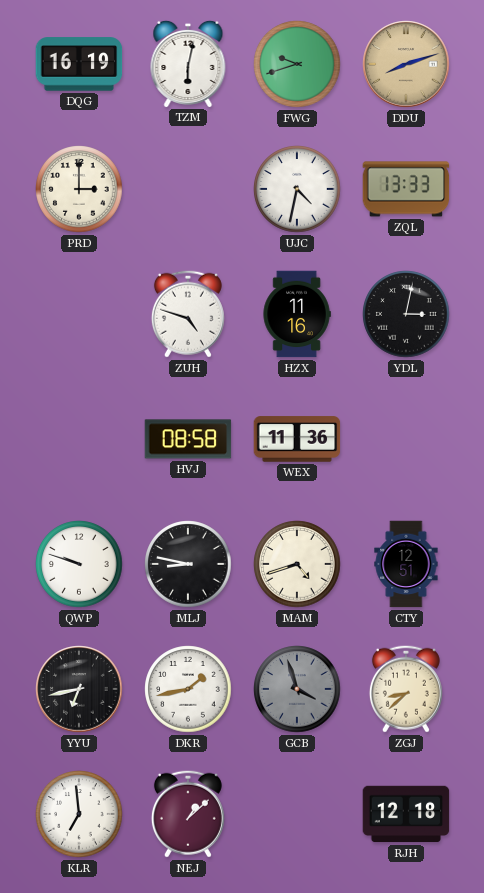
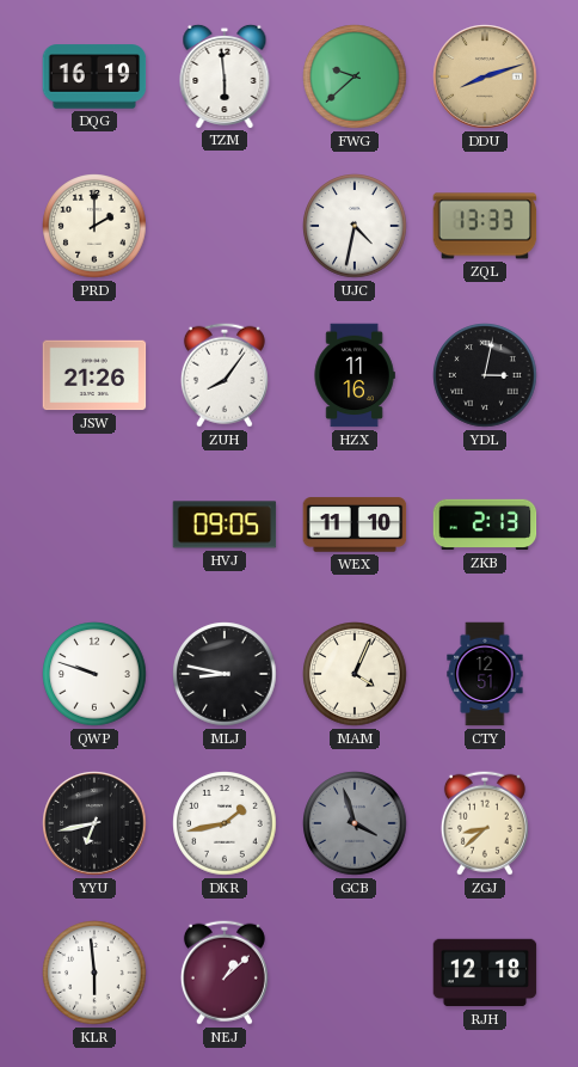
TZM: 6:02 -> 5:59 (225, 75)
FWG: 9:42 -> 9:38 (355, 76)
PRD: 3:00 -> 2:00 (94, 226)
JSW: none -> 21:26 (94, 375)
ZUH: 4:48 -> 8:06 (225, 375)
HVJ: 08:58 -> 09:05 (225, 525)
WEX: 11:36 -> 11:10 (355, 525)
ZKB: none -> 2:13 (485, 525)
MAM: 4:42 -> 4:04 (355, 674)
KLR: 6:59 -> 5:59 (94, 973)
